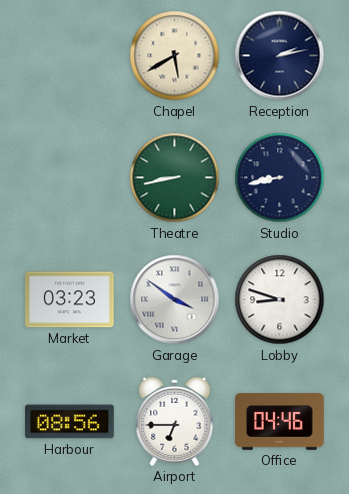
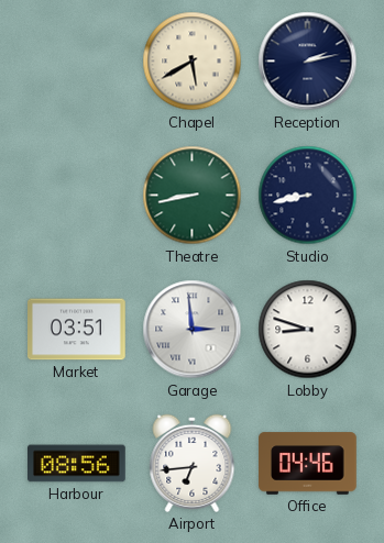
Market: 03:23 -> 03:51 (77, 330)
Garage: 3:51 -> 2:59 (193, 330)
Airport: 6:45 -> 6:44 (193, 463)
